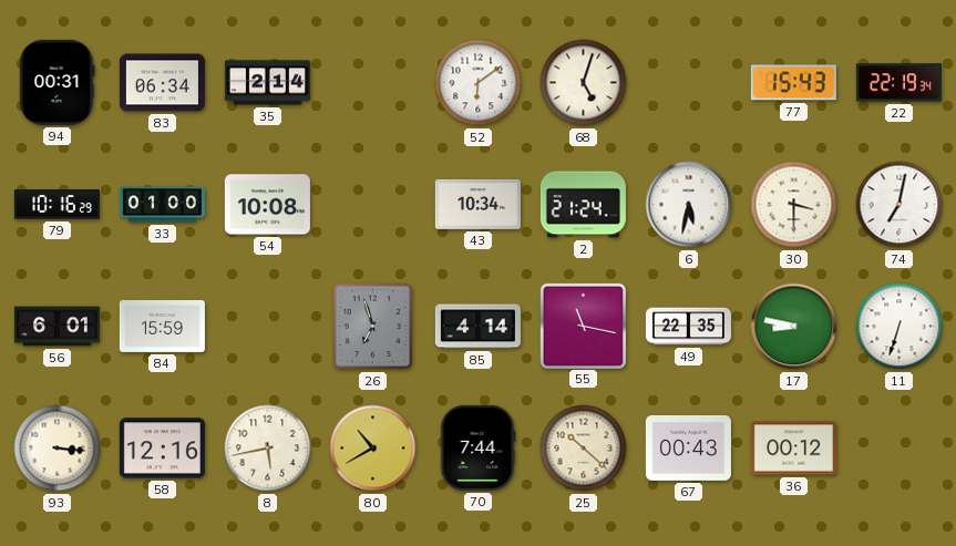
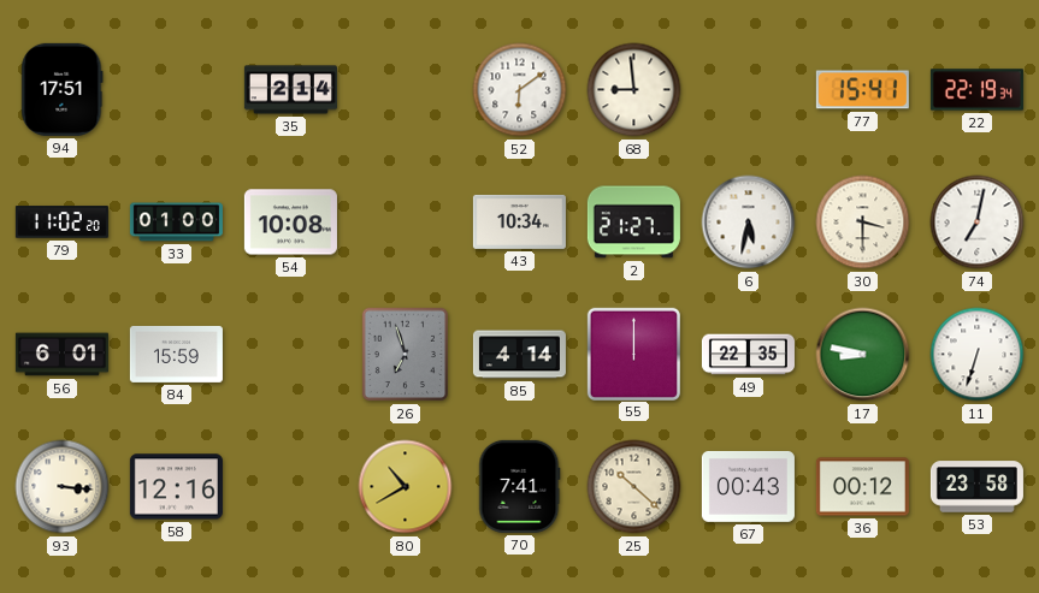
94: 00:31 -> 17:51 (63, 89)
83: 06:34 -> none (162, 83)
68: 5:03 -> 8:59 (634, 90)
77: 15:43 -> 15:41 (862, 90)
79: 10:16 -> 11:02 (61, 223)
2: 21:24 -> 21:27 (633, 223)
55: 11:17 -> 12:00 (633, 354)
8: 5:43 -> none (268, 449)
70: 7:44 -> 7:41 (520, 486)
53: none -> 23:58 (976, 487)
